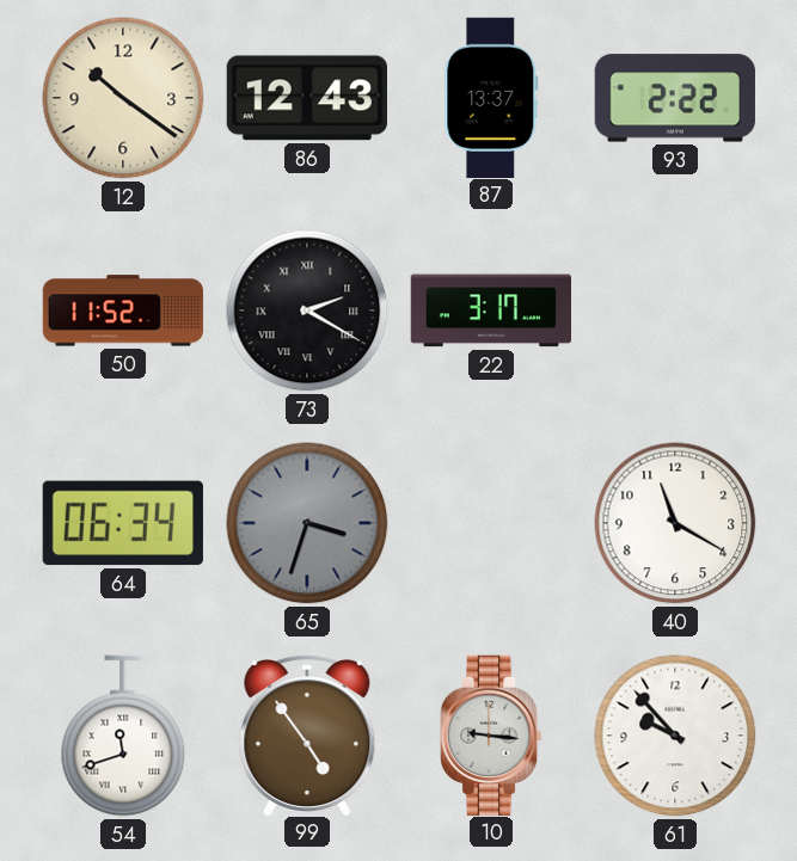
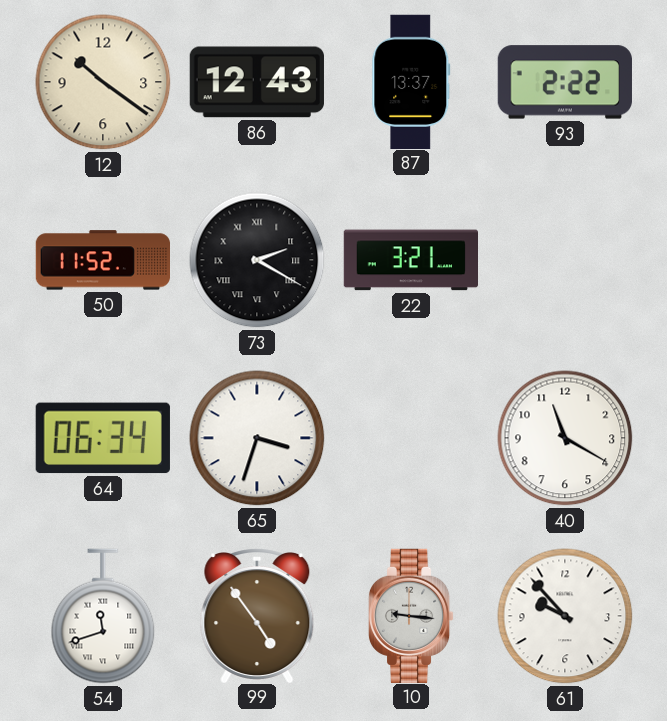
22: 3:17 -> 3:21 (411, 260)
65 dial: grey -> white (257, 438)
